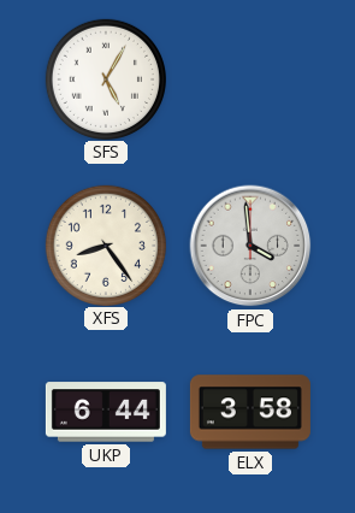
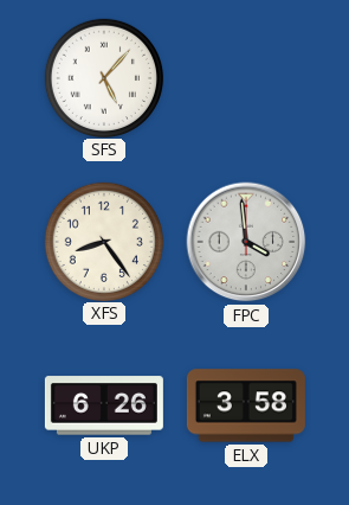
SFS: 5:05 -> 5:07 (103, 77)
UKP: 6:44 -> 6:26 (104, 405)
